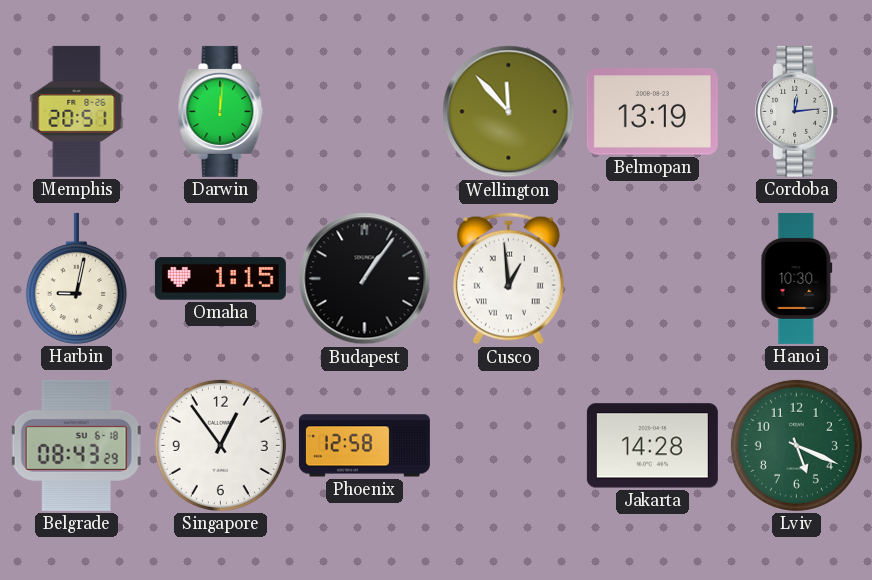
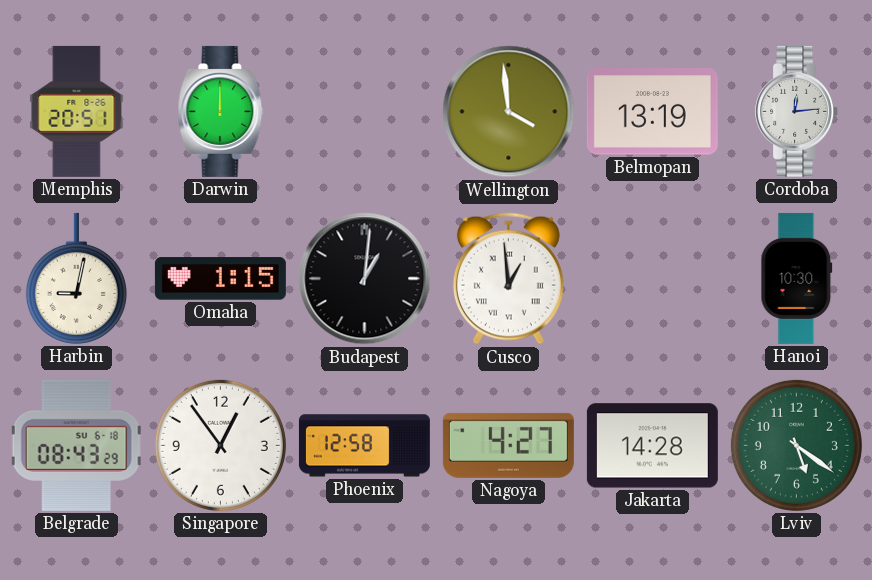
Darwin: 12:01 -> 12:00 (221, 111)
Wellington: 11:53 -> 3:59 (509, 112)
Budapest: 1:06 -> 1:01 (365, 279)
Nagoya: none -> 4:27 (508, 445)
Lviv: 5:19 -> 5:21 (796, 445)
